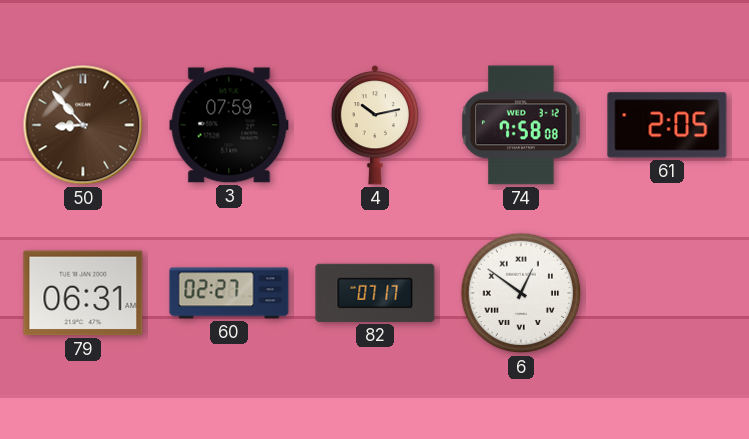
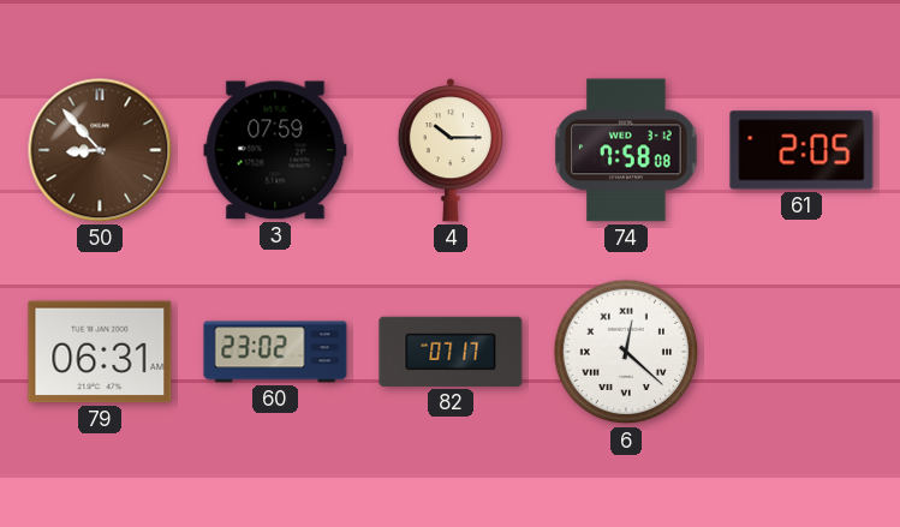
4: 10:13 -> 10:15 (449, 151)
60: 02:27 -> 23:02 (275, 352)
6: 12:51 -> 12:22 (626, 352)
